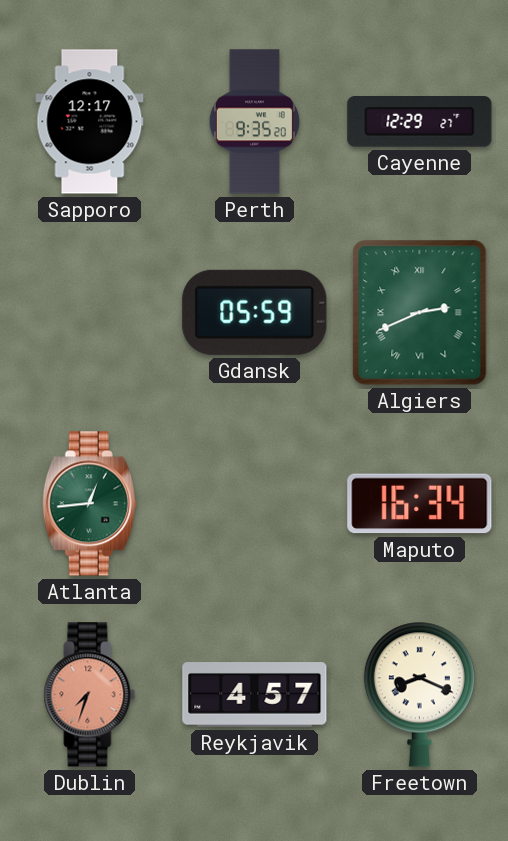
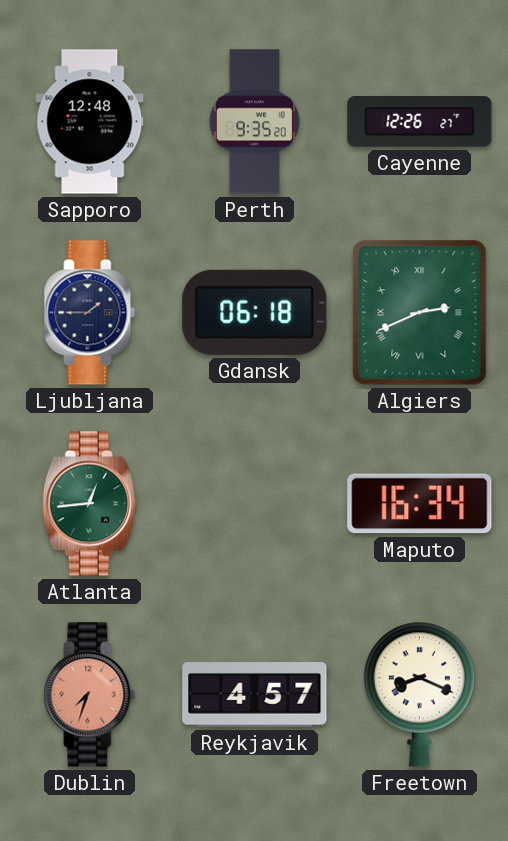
Sapporo: 12:17 -> 12:48 (90, 122)
Cayenne: 12:29 -> 12:26 (420, 122)
Ljubljana: none -> 1:45 (90, 313)
Gdansk: 05:59 -> 06:18 (255, 312)
